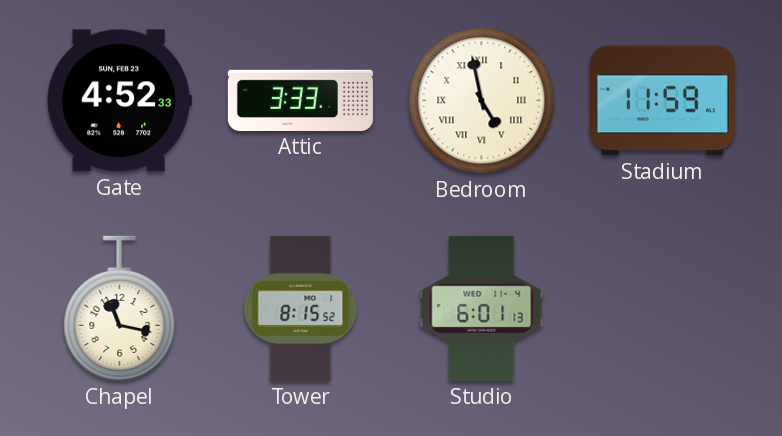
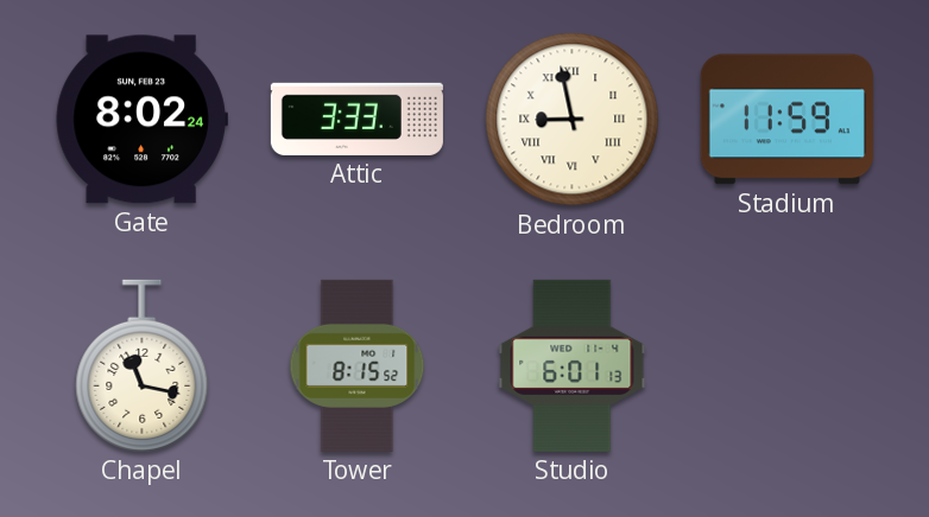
Gate: 4:52 -> 8:02 (141, 120)
Bedroom: 4:58 -> 8:58 (573, 120)
